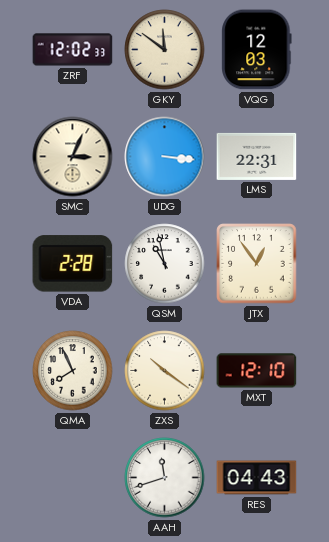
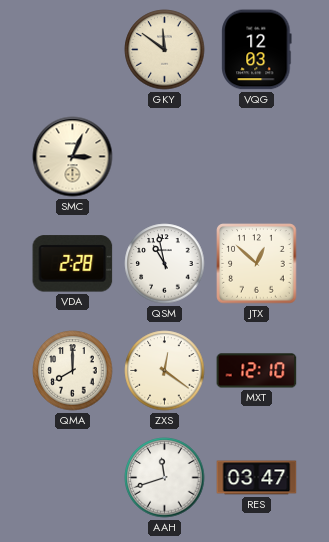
ZRF: 12:02 -> none (73, 50)
UDG: 3:16 -> none (165, 157)
LMS: 22:31 -> none (257, 156)
JTX: 12:54 -> 12:52 (257, 264)
QMA: 7:56 -> 8:00 (73, 371)
ZXS: 10:21 -> 12:21 (165, 371)
RES: 04:43 -> 03:47 (257, 478)
